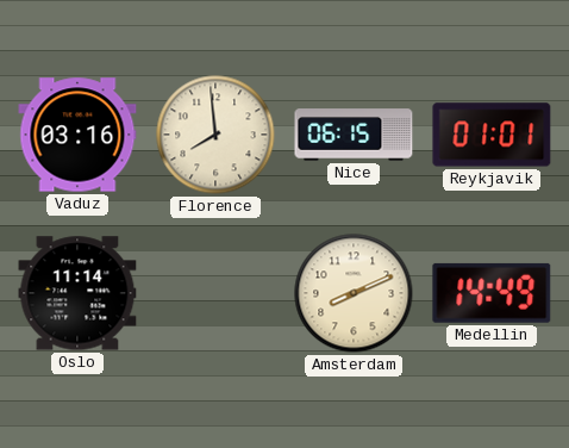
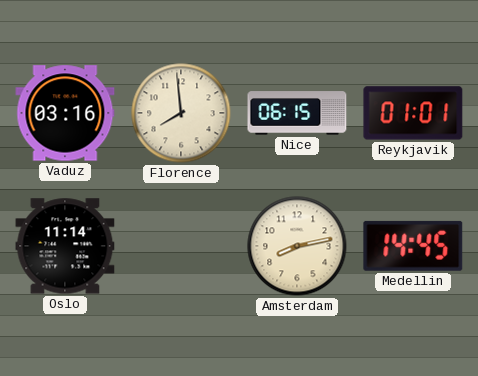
Amsterdam: 8:11 -> 8:13 (297, 246)
Medellin: 14:49 -> 14:45 (413, 246)
